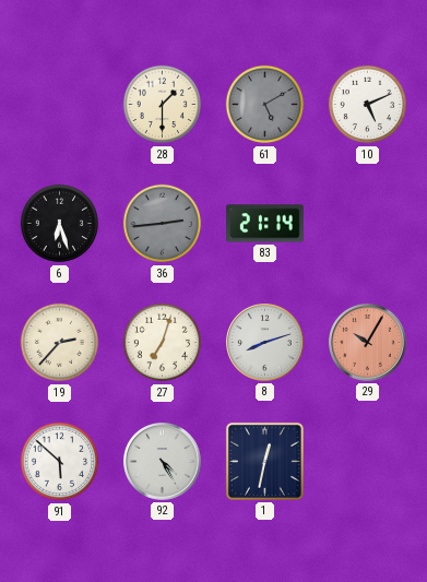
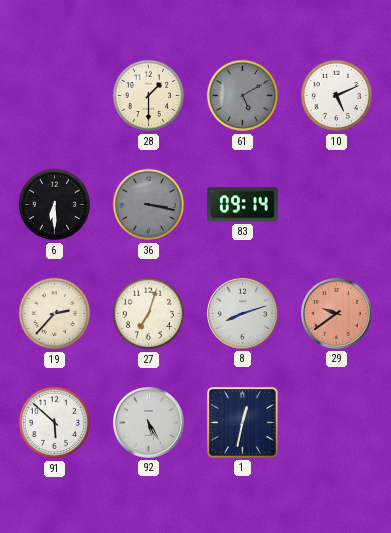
6: 6:27 -> 6:30 (55, 205)
36: 2:44 -> 3:17 (149, 205)
83: 21:14 -> 09:14 (243, 205)
29: 10:05 -> 9:39 (337, 314)
92: 4:25 -> 5:25 (149, 423)
